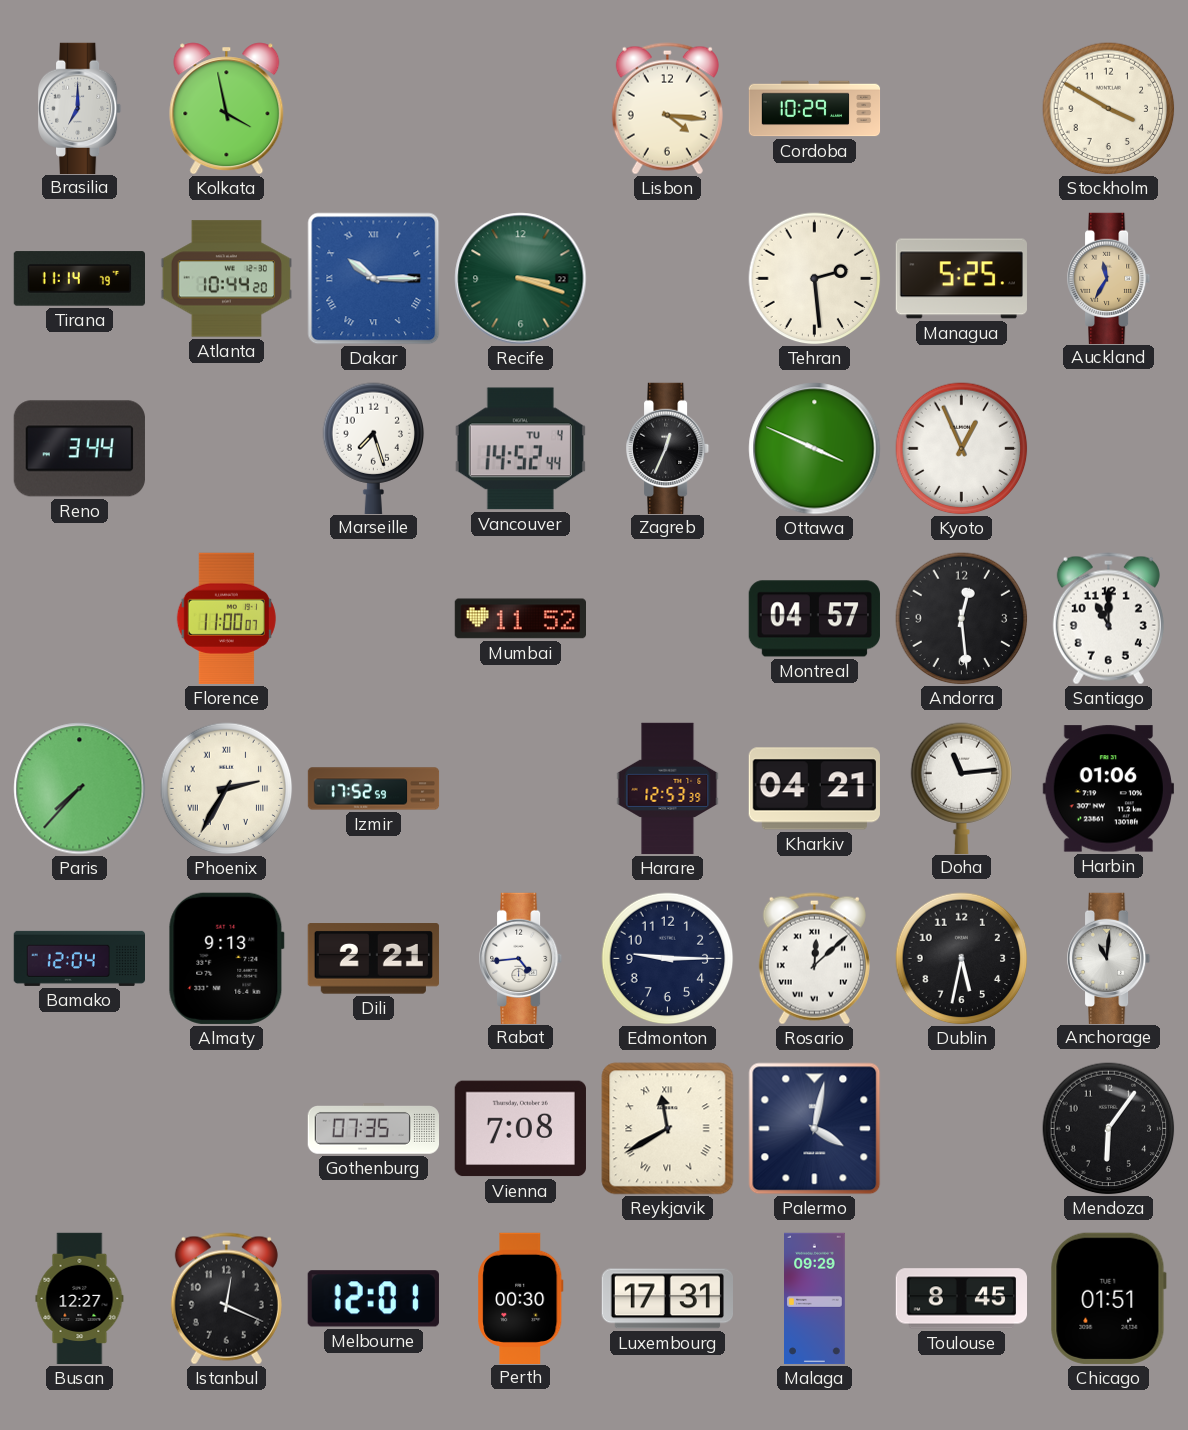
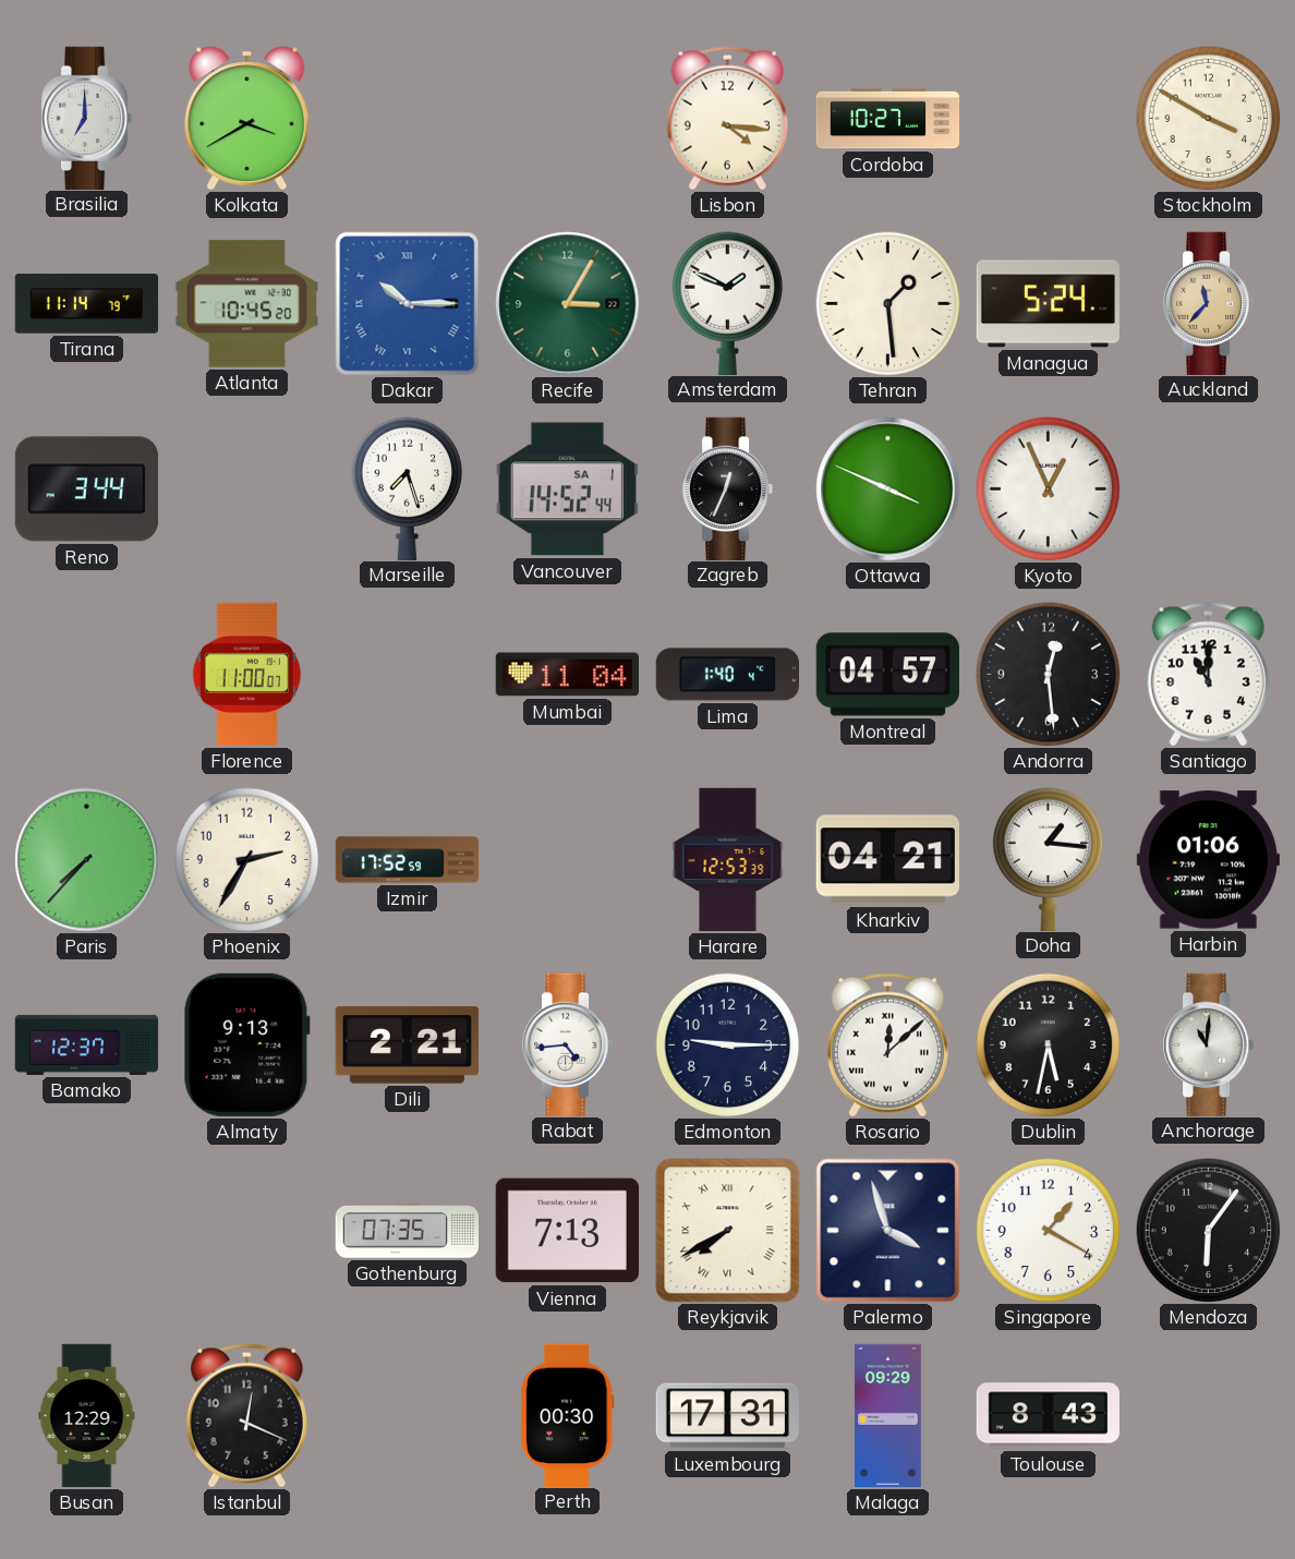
Kolkata: 3:58 -> 3:40 (247, 119)
Cordoba: 10:29 -> 10:27 (888, 119)
Atlanta: 10:44 -> 10:45 (246, 304)
Recife: 3:18 -> 3:05 (568, 304)
Amsterdam: none -> 1:49 (728, 303)
Tehran: 2:29 -> 1:29 (888, 304)
Managua: 5:25 -> 5:24 (1048, 304)
Auckland: 11:35 -> 11:37 (1210, 303)
Vancouver date: TU 4 -> SA 1 (567, 490)
Mumbai: 11:52 -> 11:04 (567, 675)
Lima: none -> 1:40 (727, 675)
Phoenix numerals: Roman -> Arabic (247, 860)
Doha: 11:14 -> 1:16 (1049, 859)
Bamako: 12:04 -> 12:37 (87, 1044)
Vienna: 7:08 -> 7:13 (567, 1231)
Reykjavik: 11:40 -> 7:40 (728, 1231)
Palermo: 4:02 -> 3:57 (888, 1231)
Singapore: none -> 1:20 (1049, 1231)
Busan: 12:27 -> 12:29 (87, 1416)
Melbourne: 12:01 -> none (373, 1299)
Toulouse: 8:45 -> 8:43 (1048, 1416)
Chicago: 01:51 -> none (1108, 1298)
